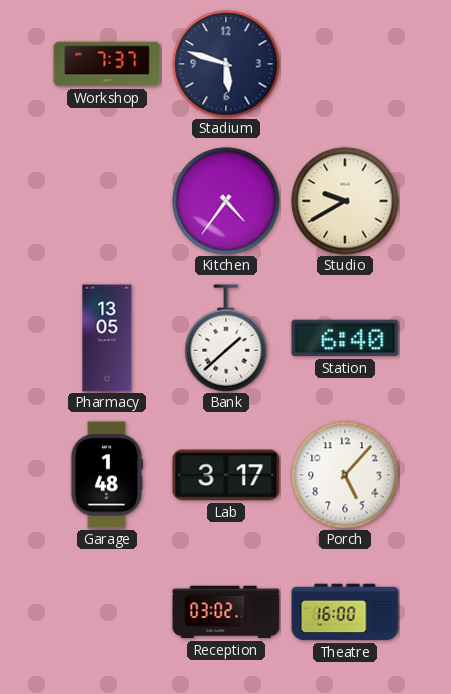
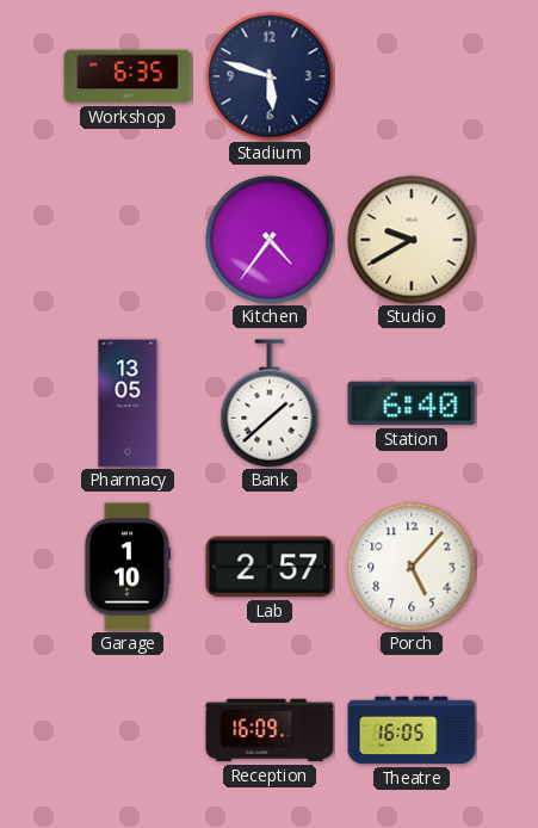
Workshop: 7:37 -> 6:35 (128, 76)
Garage: 1:48 -> 1:10 (128, 567)
Lab: 3:17 -> 2:57 (270, 567)
Reception: 03:02 -> 16:09 (270, 730)
Theatre: 16:00 -> 16:05 (412, 730)
